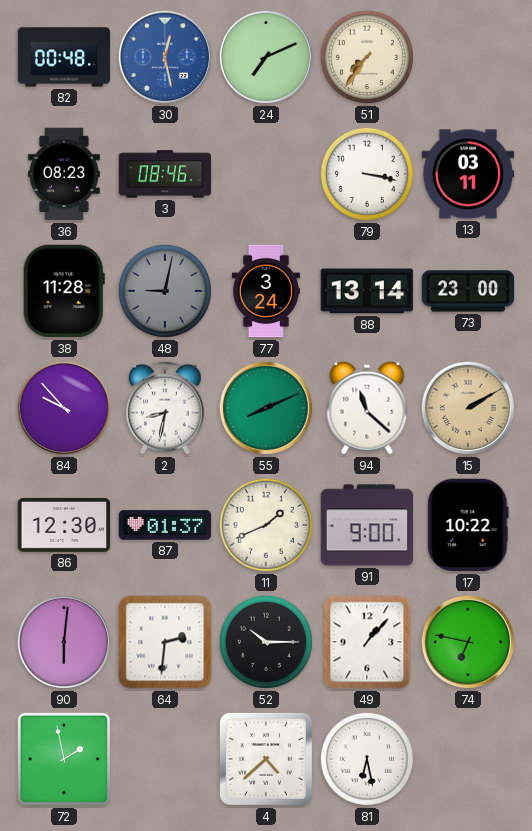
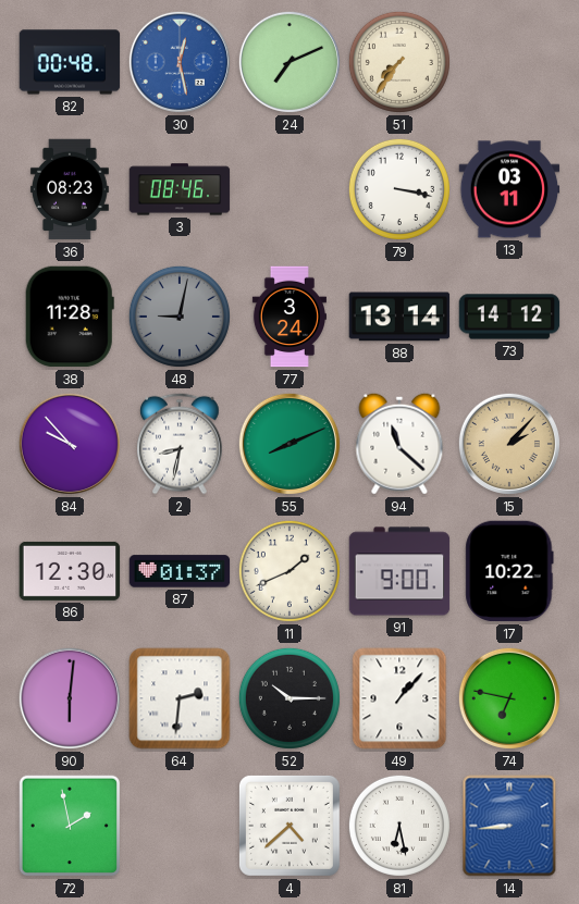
73: 23:00 -> 14:12 (509, 317)
15: 2:10 -> 2:07 (509, 444)
14: none -> 8:44 (509, 826)
